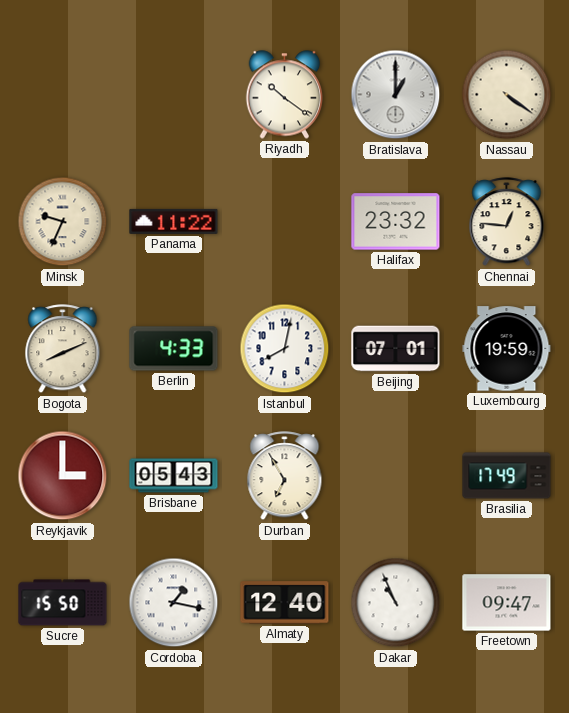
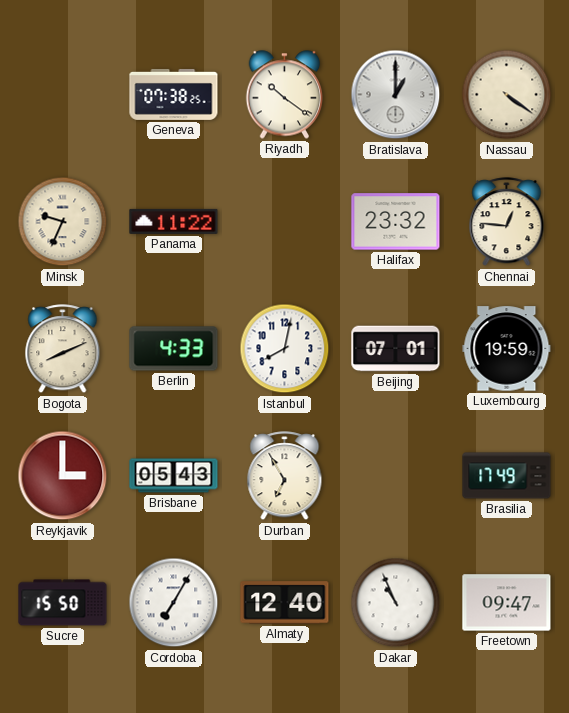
Geneva: none -> 07:38 (174, 94)
Cordoba: 1:17 -> 7:05 (174, 603)
